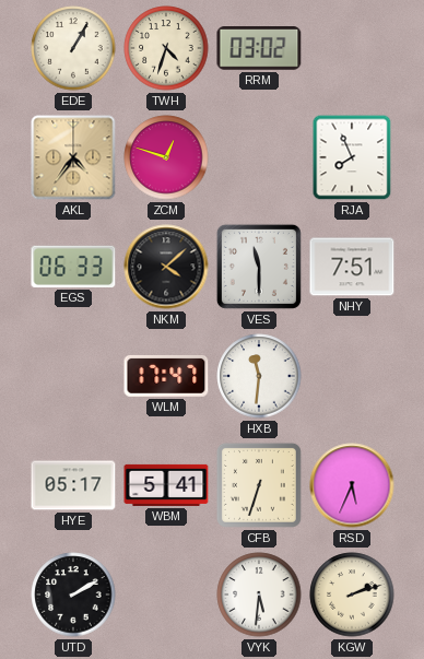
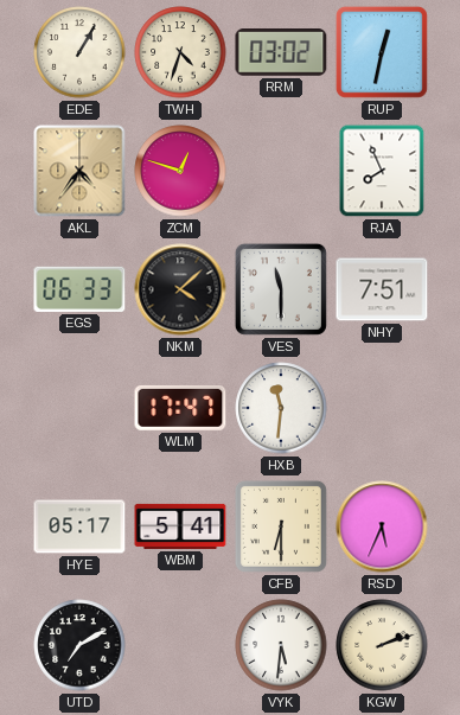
RUP: none -> 12:32 (382, 52)
CFB: 6:33 -> 6:30 (281, 526)
UTD: 2:10 -> 7:10 (79, 645)
